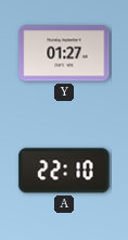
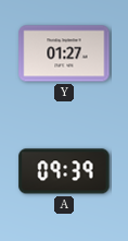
A: 22:10 -> 09:39 (64, 171)
